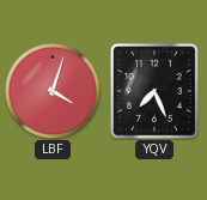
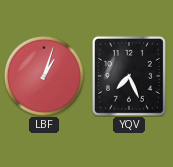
LBF: 4:03 -> 1:03 (44, 76)
